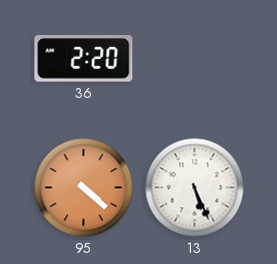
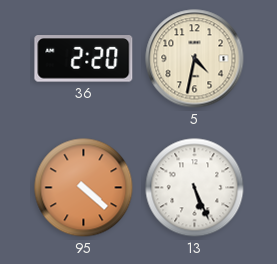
5: none -> 4:32 (195, 59)
